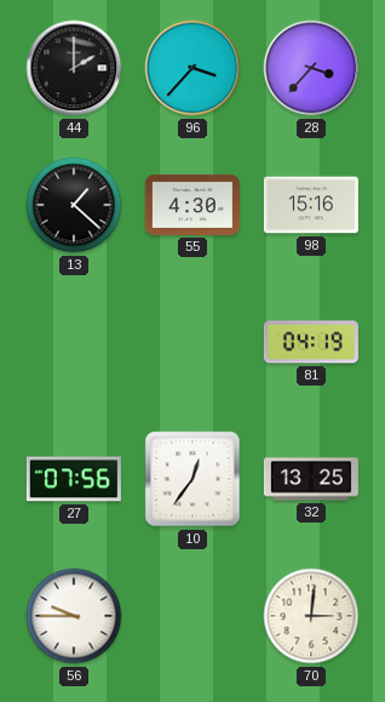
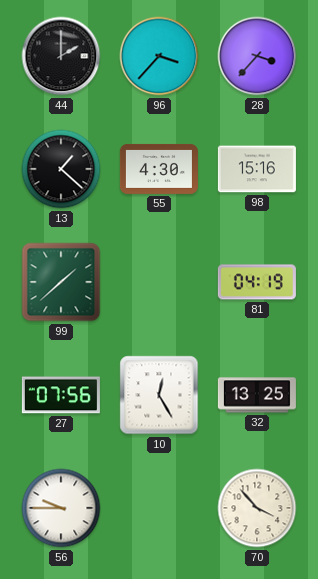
99: none -> 1:38 (61, 282)
10: 12:36 -> 12:25 (159, 395)
70: 3:01 -> 3:53 (257, 508)
